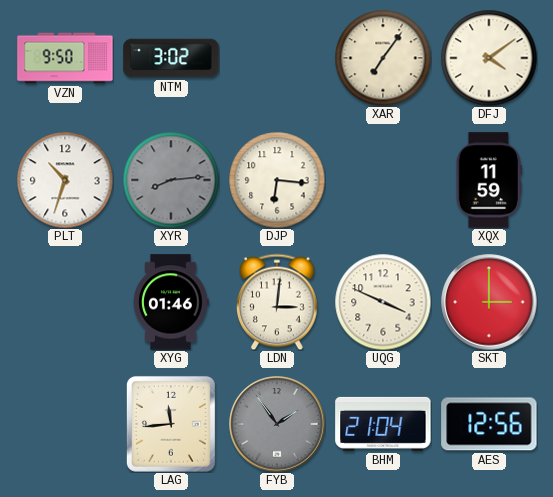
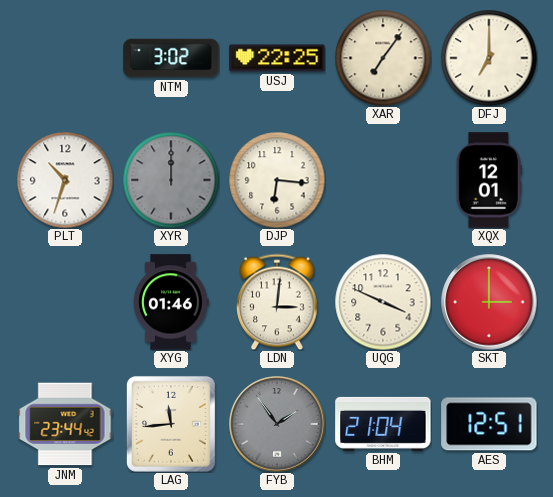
VZN: 9:50 -> none (65, 58)
USJ: none -> 22:25 (277, 58)
DFJ: 4:09 -> 7:00 (489, 58)
XYR: 8:14 -> 12:00 (171, 180)
XQX: 11:59 -> 12:01 (489, 180)
JNM: none -> 23:44 (65, 424)
AES: 12:56 -> 12:51 (489, 424)
